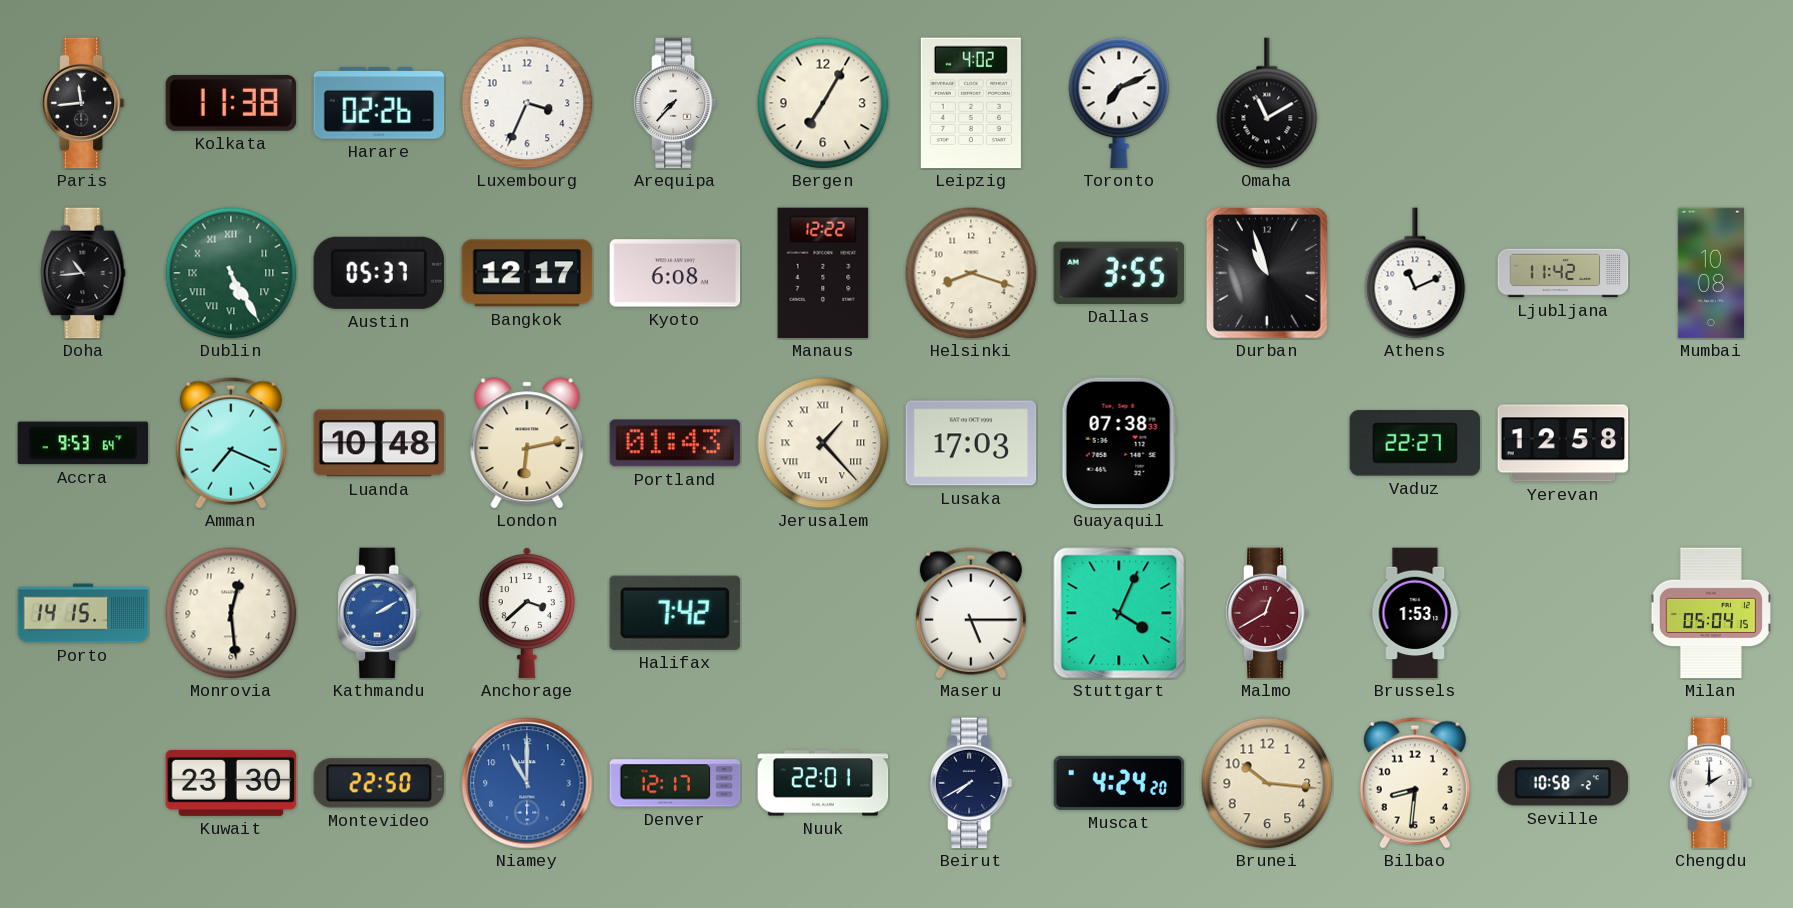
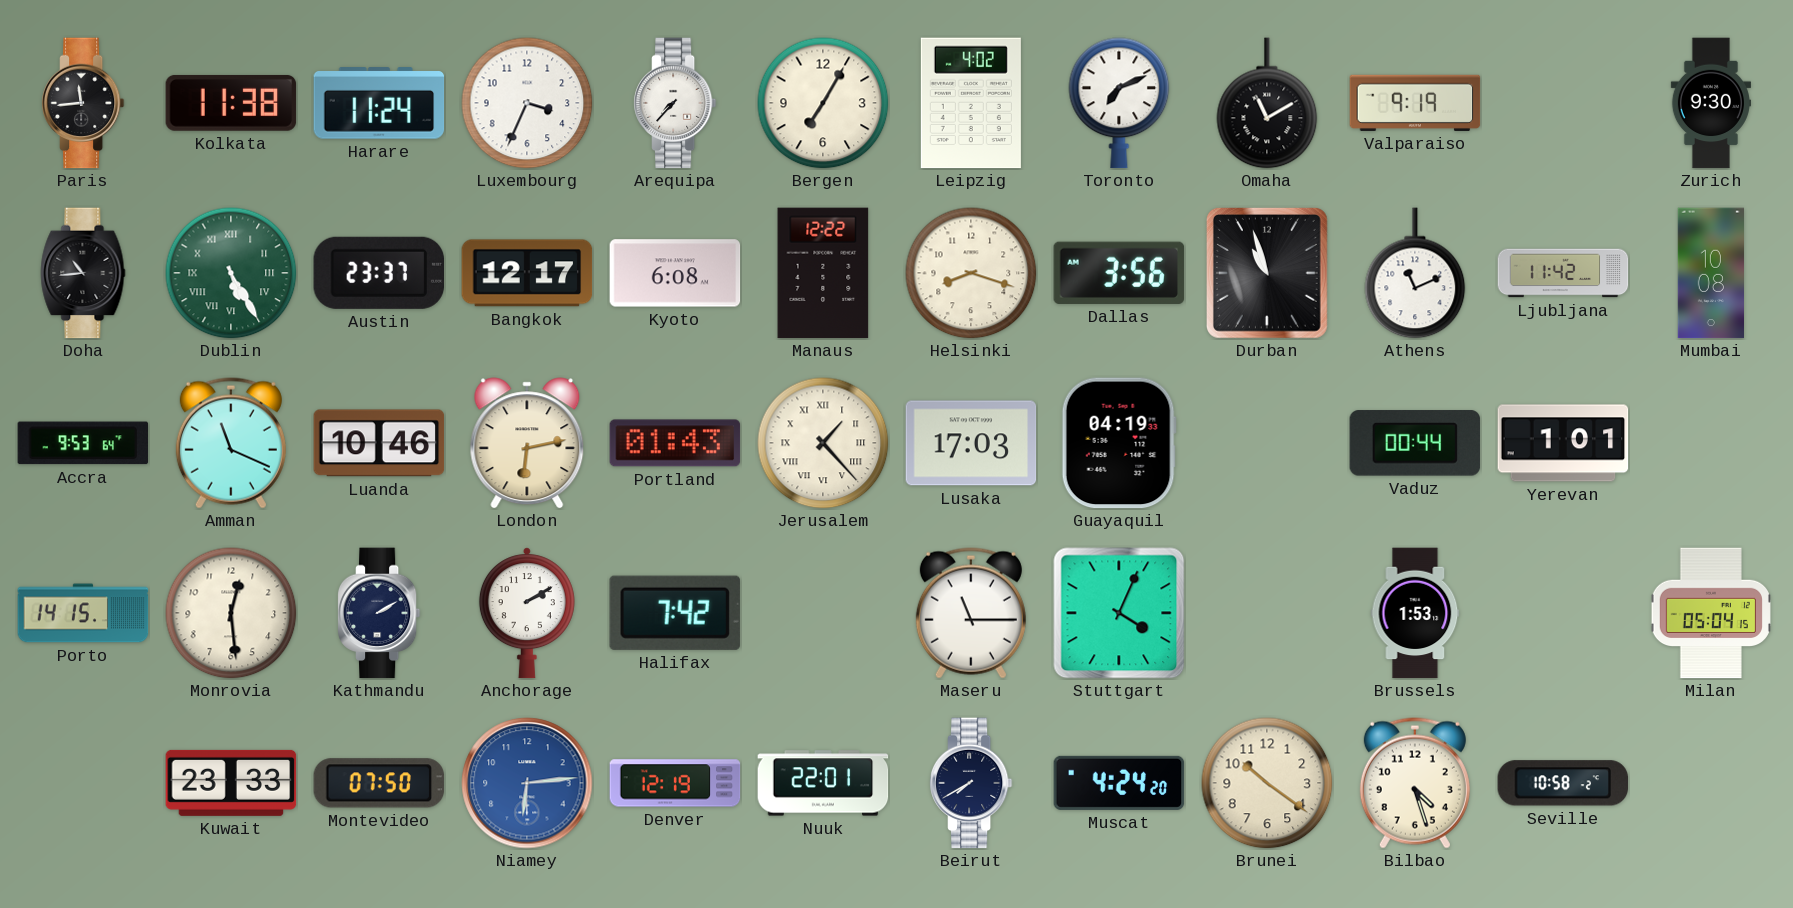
Harare: 02:26 -> 11:24 (379, 103)
Valparaiso: none -> 9:19 (1415, 103)
Zurich: none -> 9:30 (1711, 103)
Austin: 05:37 -> 23:37 (378, 273)
Dallas: 3:55 -> 3:56 (1119, 273)
Amman: 7:19 -> 11:19 (231, 443)
Luanda: 10:48 -> 10:46 (379, 443)
Guayaquil: 07:38 -> 04:19 (1119, 443)
Vaduz: 22:27 -> 00:44 (1415, 443)
Yerevan: 12:58 -> 1:01 (1563, 443)
Kathmandu dial: blue -> navy (379, 613)
Anchorage: 3:38 -> 2:10 (527, 613)
Maseru: 5:15 -> 11:15 (971, 613)
Malmo: 12:40 -> none (1267, 613)
Kuwait: 23:30 -> 23:33 (231, 783)
Montevideo: 22:50 -> 07:50 (379, 783)
Niamey: 11:00 -> 6:14 (527, 783)
Denver: 12:17 -> 12:19 (675, 783)
Brunei: 10:16 -> 10:21 (1267, 783)
Bilbao: 8:31 -> 4:27 (1415, 783)
Chengdu: 2:00 -> none (1711, 783)
